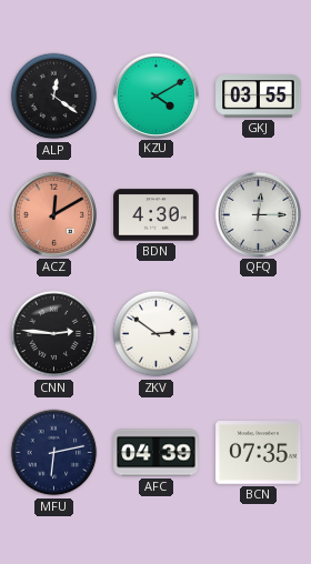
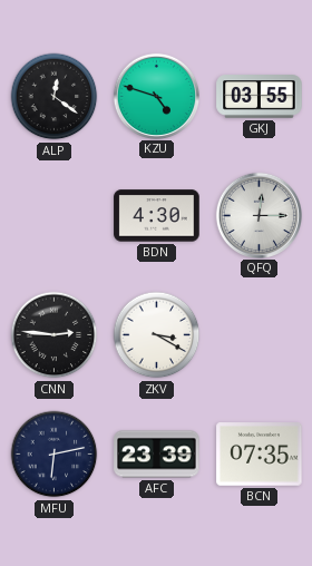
KZU: 4:10 -> 4:48 (156, 96)
ACZ: 12:10 -> none (53, 214)
ZKV: 2:51 -> 3:20 (157, 335)
AFC: 04:39 -> 23:39 (157, 455)
